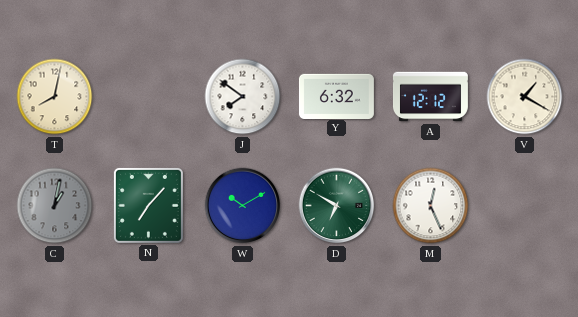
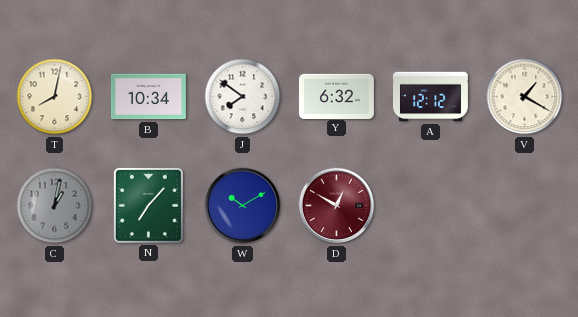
B: none -> 10:34 (148, 97)
D: 6:50 -> 12:50 (337, 206)
D dial: green -> burgundy (337, 206)
M: 12:26 -> none (431, 206)
